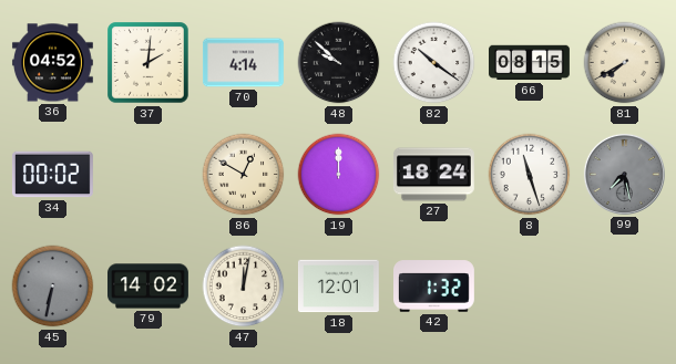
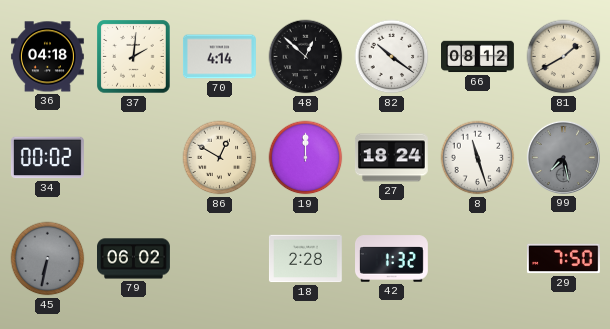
36: 04:52 -> 04:18 (47, 57)
48: 9:52 -> 12:52 (306, 57)
66: 08:15 -> 08:12 (478, 57)
81: 7:40 -> 1:40 (564, 57)
79: 14:02 -> 06:02 (134, 259)
47: 12:02 -> none (244, 287)
18: 12:01 -> 2:28 (306, 259)
29: none -> 7:50 (563, 259)
